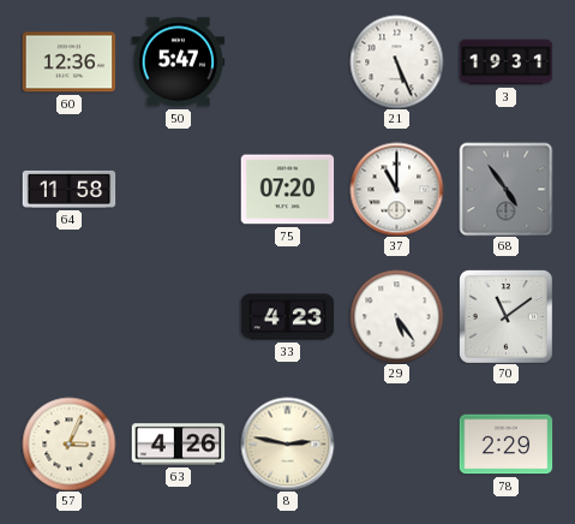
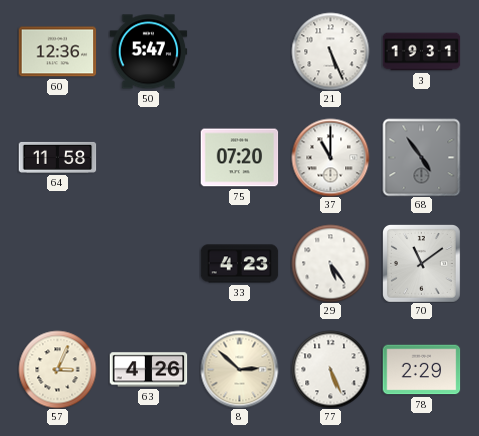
8: 2:47 -> 2:52 (239, 369)
77: none -> 5:26 (330, 369)
